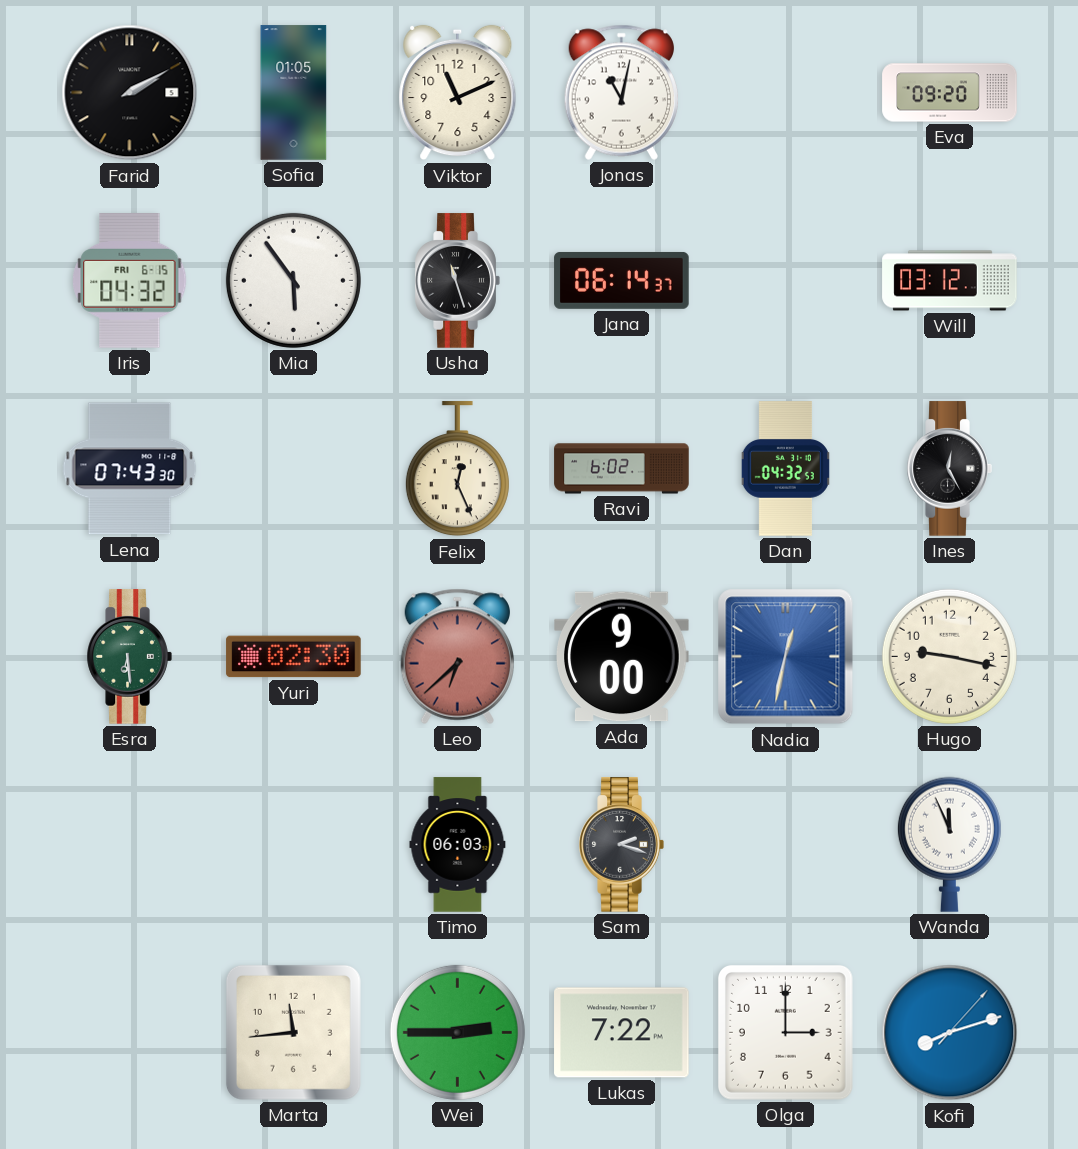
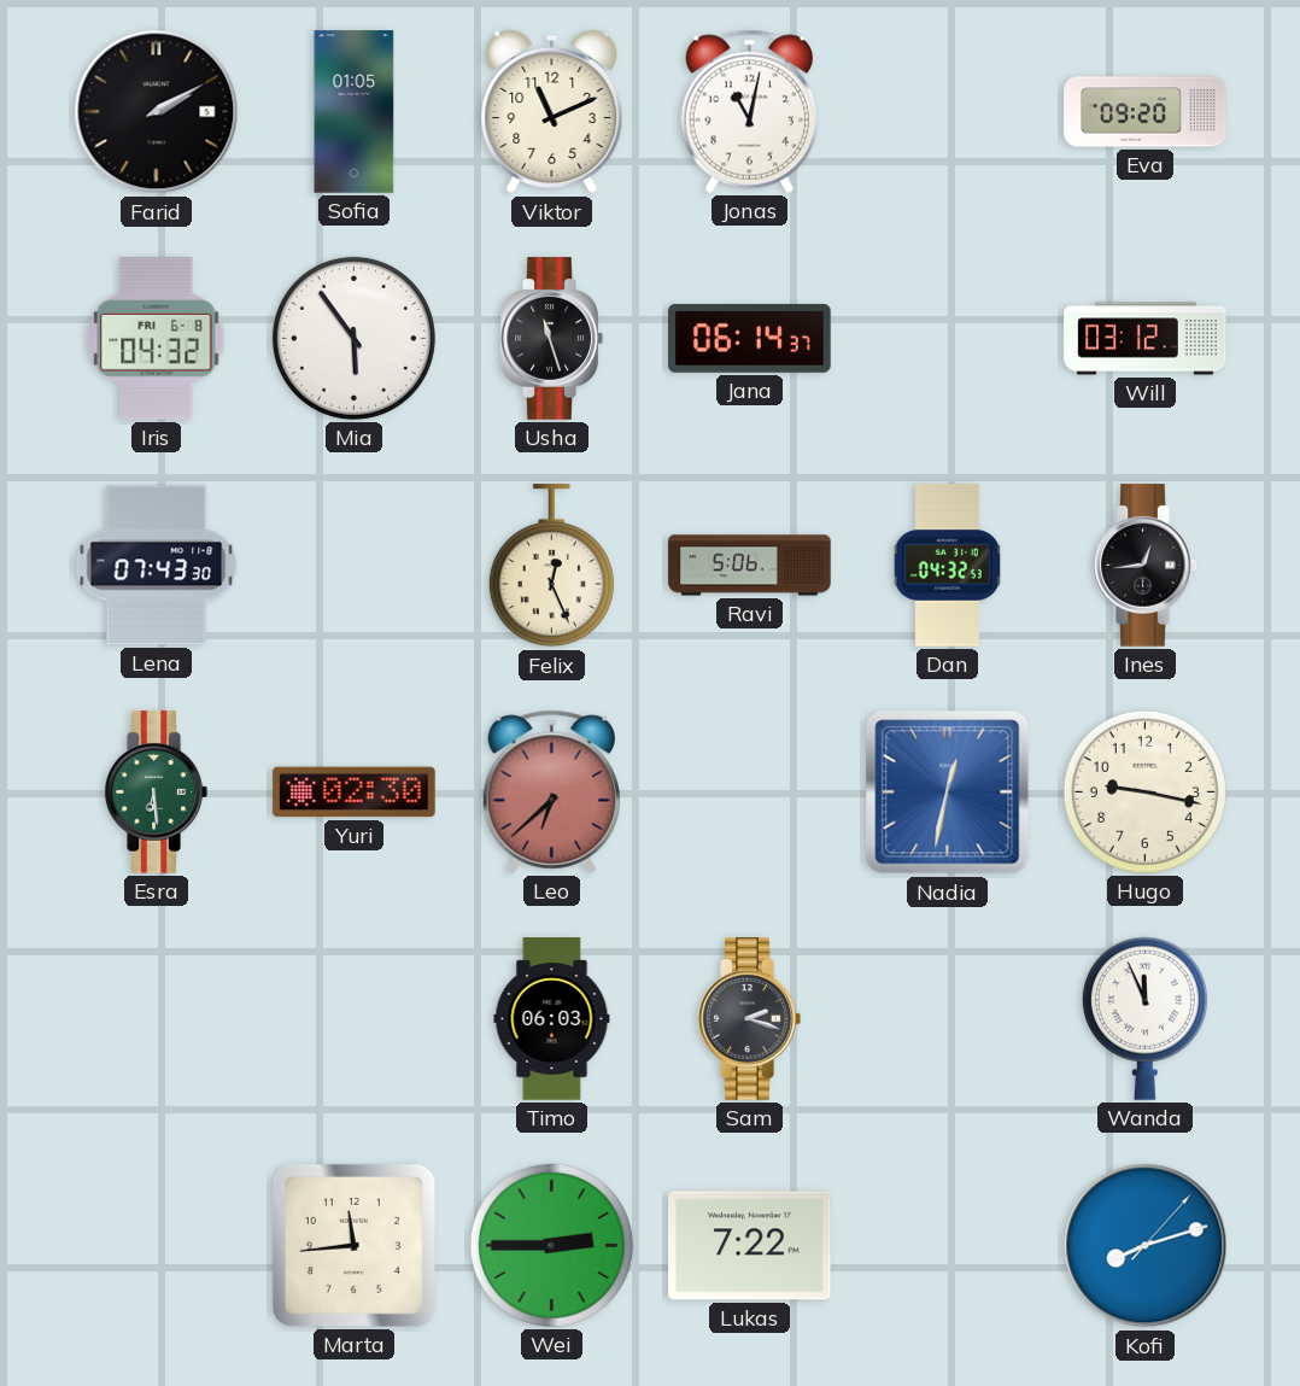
Iris date: FRI 6-15 -> FRI 6-8 (157, 339)
Ravi: 6:02 -> 5:06 (750, 566)
Ines: 12:25 -> 12:44 (1144, 566)
Ada: 9:00 -> none (622, 657)
Olga: 3:00 -> none (786, 1033)
